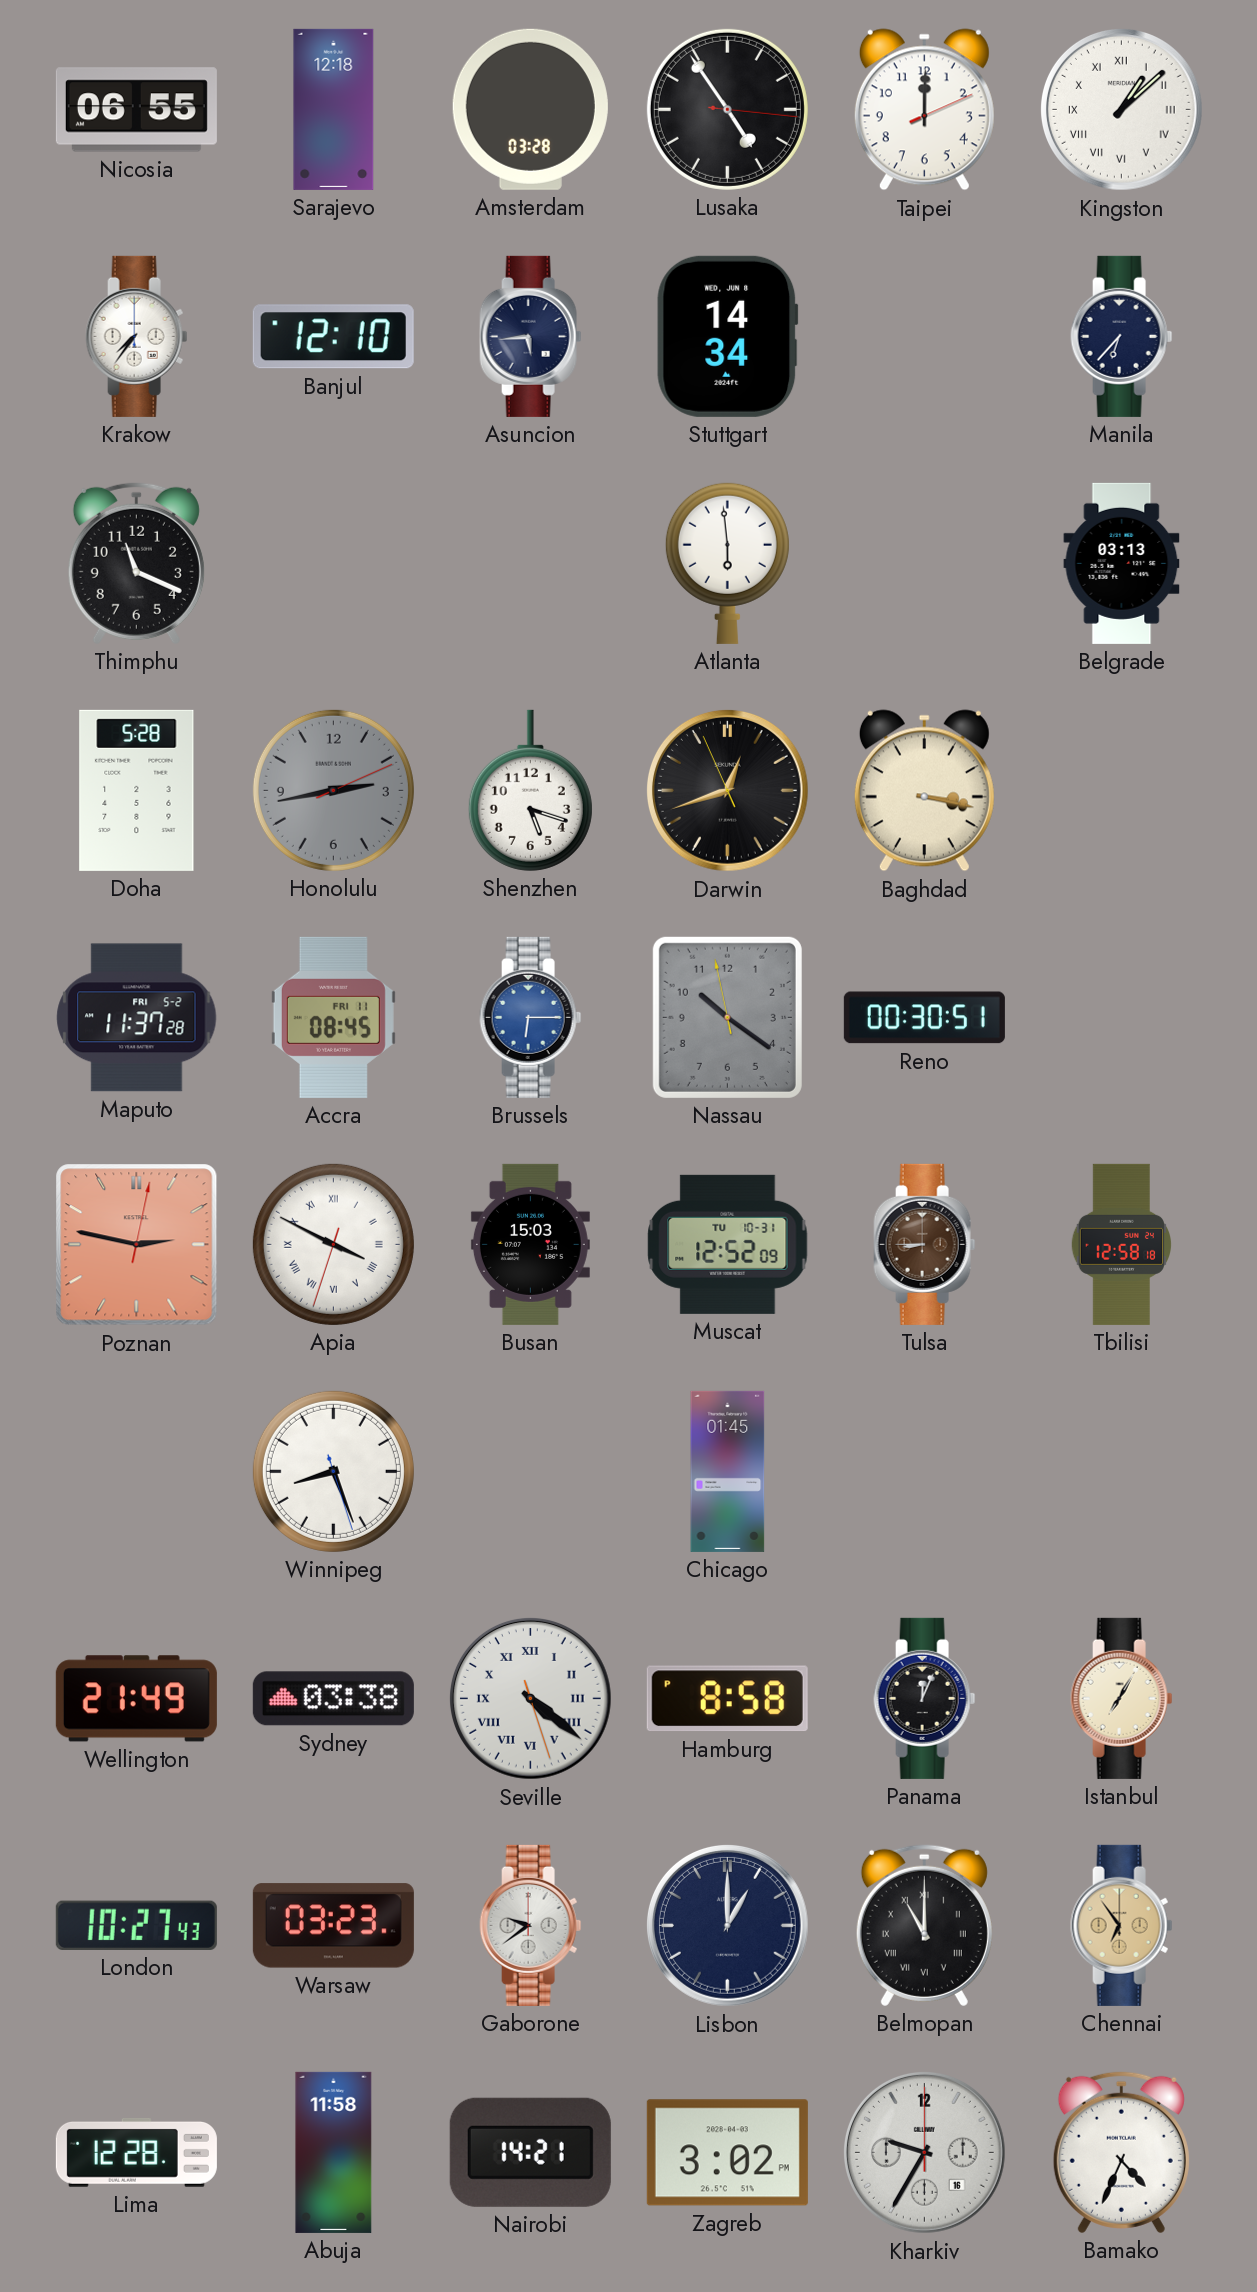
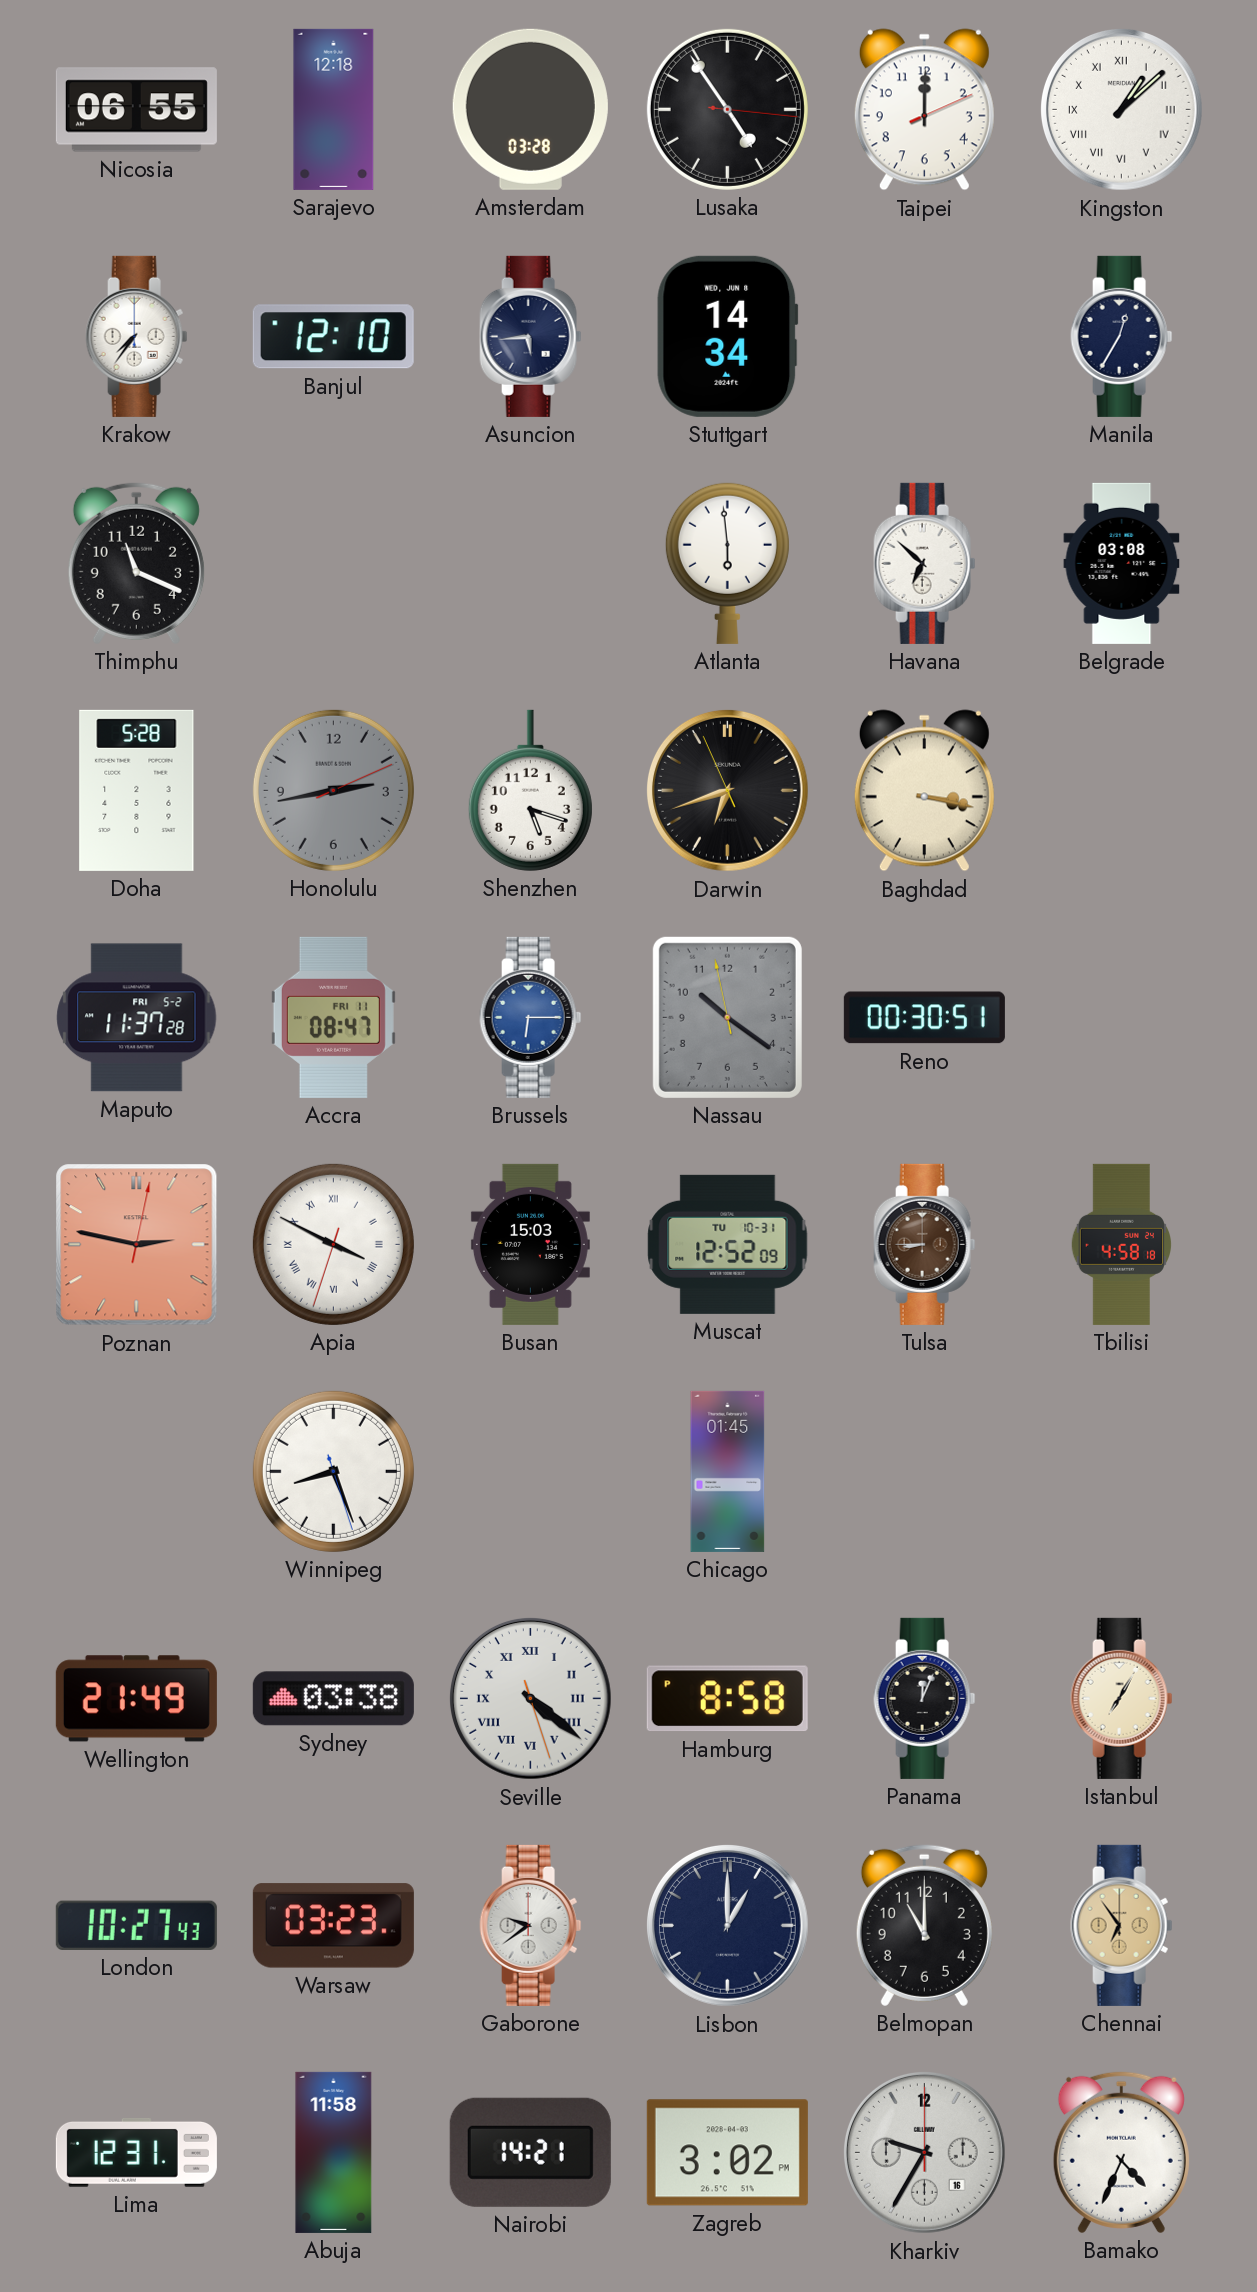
Manila: 6:37 -> 12:35 (1122, 336)
Havana: none -> 6:52 (925, 563)
Belgrade: 03:13 -> 03:08 (1122, 563)
Darwin: 12:41 -> 6:41 (727, 790)
Accra: 08:45 -> 08:47 (333, 1017)
Tbilisi: 12:58 -> 4:58 (1121, 1244)
Belmopan numerals: Roman -> Arabic (924, 1925)
Lima: 12:28 -> 12:31 (136, 2152)
